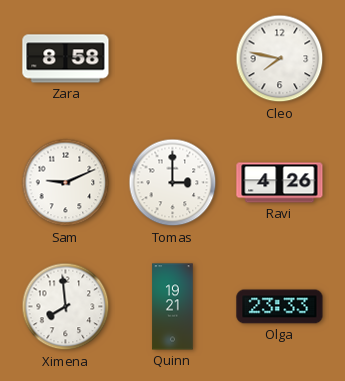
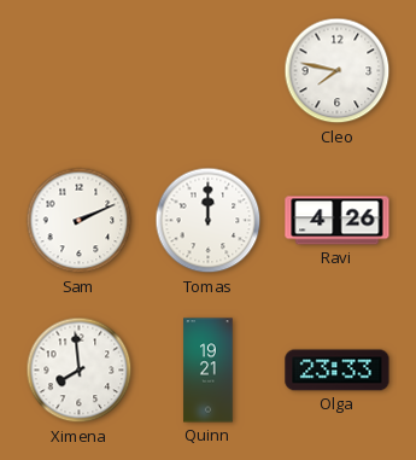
Zara: 8:58 -> none (66, 59)
Sam: 9:11 -> 2:11 (80, 221)
Tomas: 3:00 -> 12:00 (209, 221)
